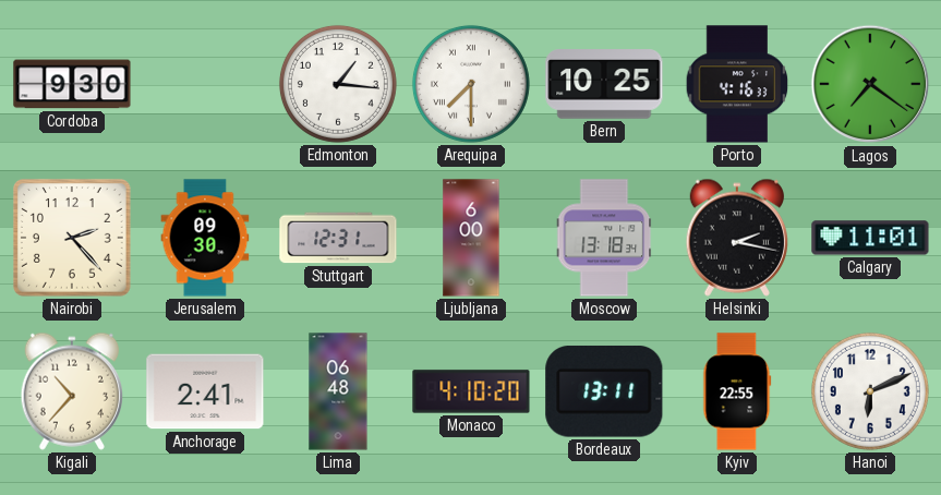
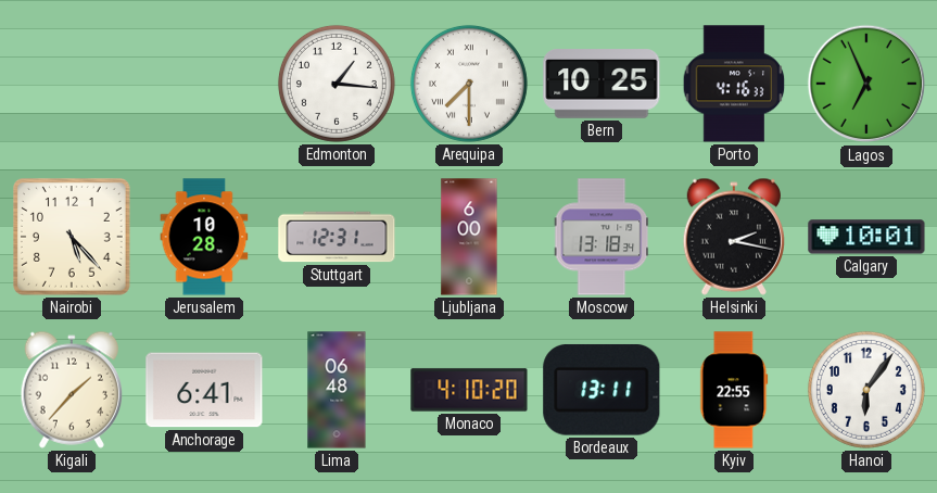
Cordoba: 9:30 -> none (72, 84)
Lagos: 7:21 -> 6:56 (866, 84)
Nairobi: 2:23 -> 5:23 (72, 237)
Jerusalem: 09:30 -> 10:28 (204, 237)
Calgary: 11:01 -> 10:01 (866, 237)
Kigali: 10:37 -> 1:37 (71, 390)
Anchorage: 2:41 -> 6:41 (204, 390)
Hanoi: 6:11 -> 6:06 (866, 390)
